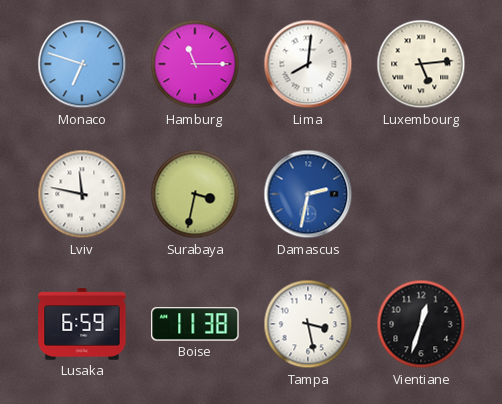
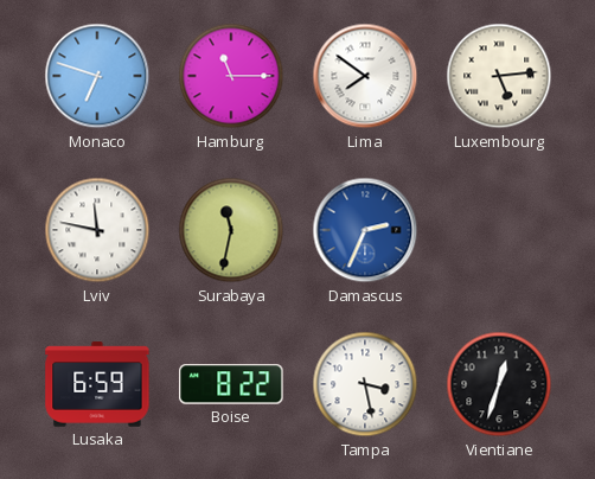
Lima: 8:01 -> 7:51 (365, 76)
Surabaya: 3:32 -> 11:32 (231, 230)
Damascus: 2:32 -> 2:34 (365, 230)
Boise: 11:38 -> 8:22 (231, 384)
